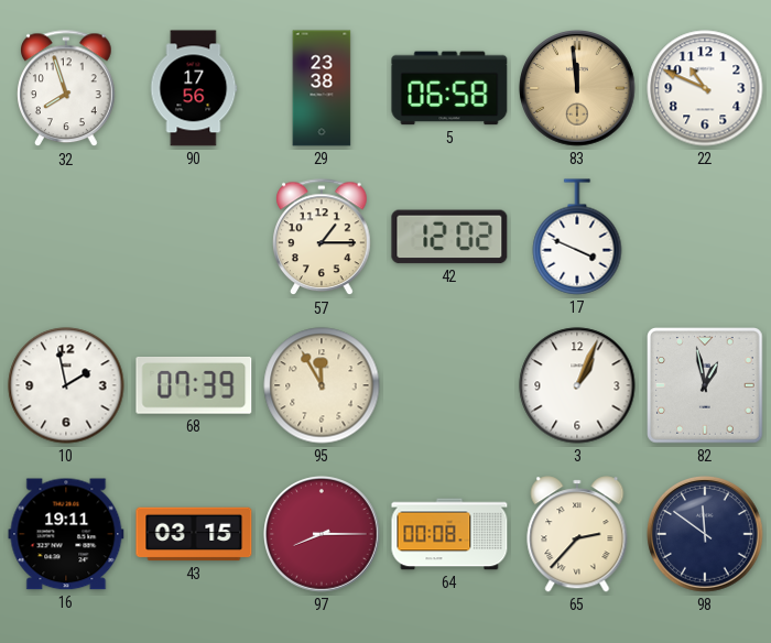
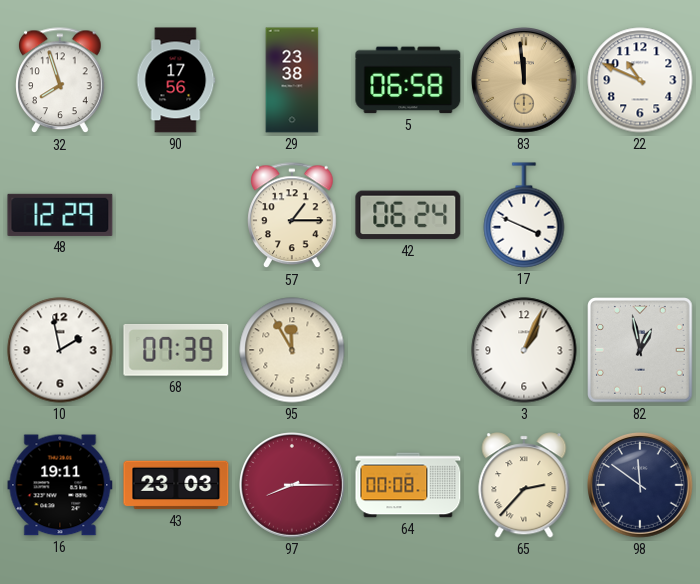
48: none -> 12:29 (60, 215)
42: 12:02 -> 06:24 (408, 215)
43: 03:15 -> 23:03 (176, 485)
